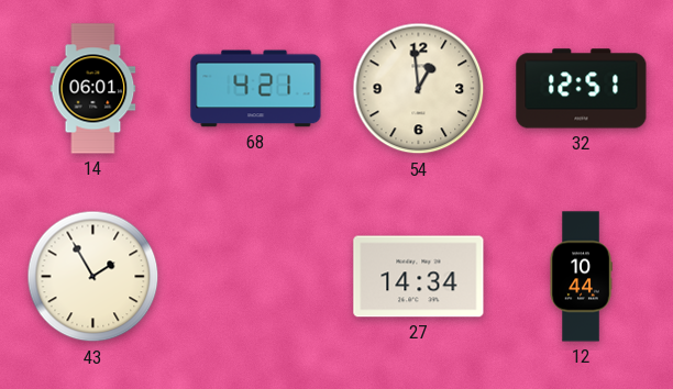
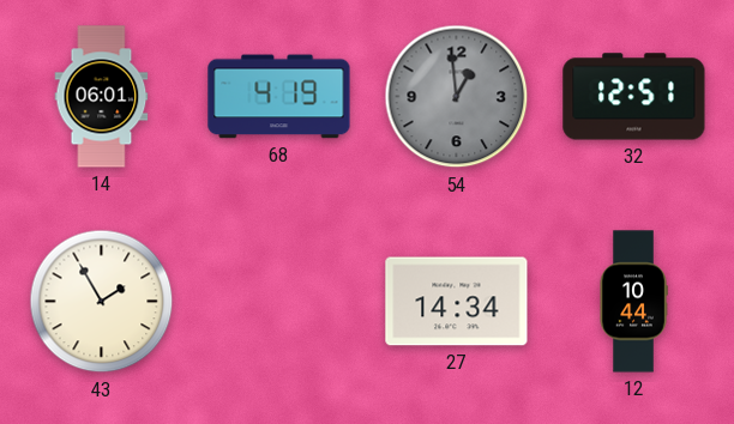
68: 4:21 -> 4:19 (279, 97)
54 dial: cream -> grey (457, 97)
